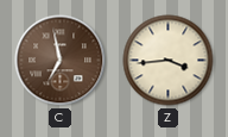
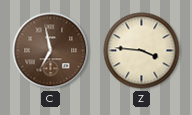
Z: 3:44 -> 3:46 (142, 51)
